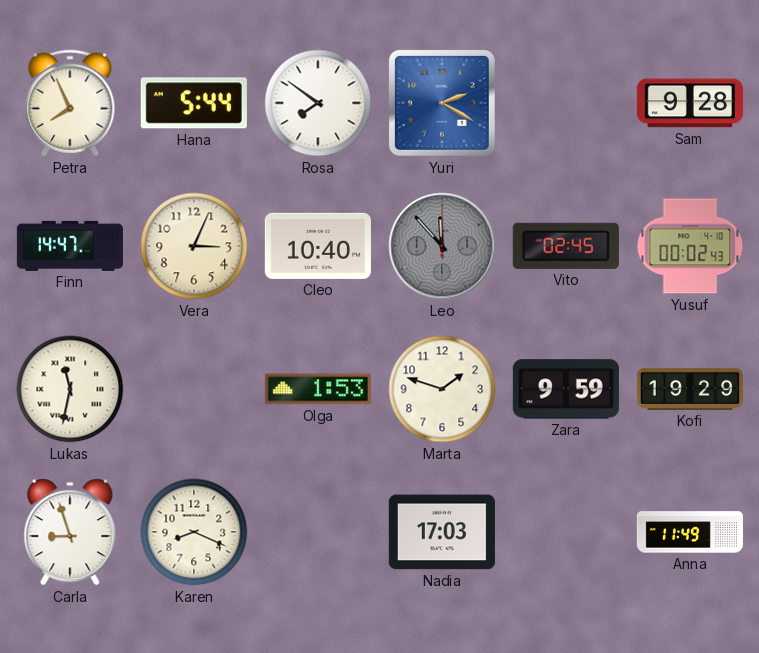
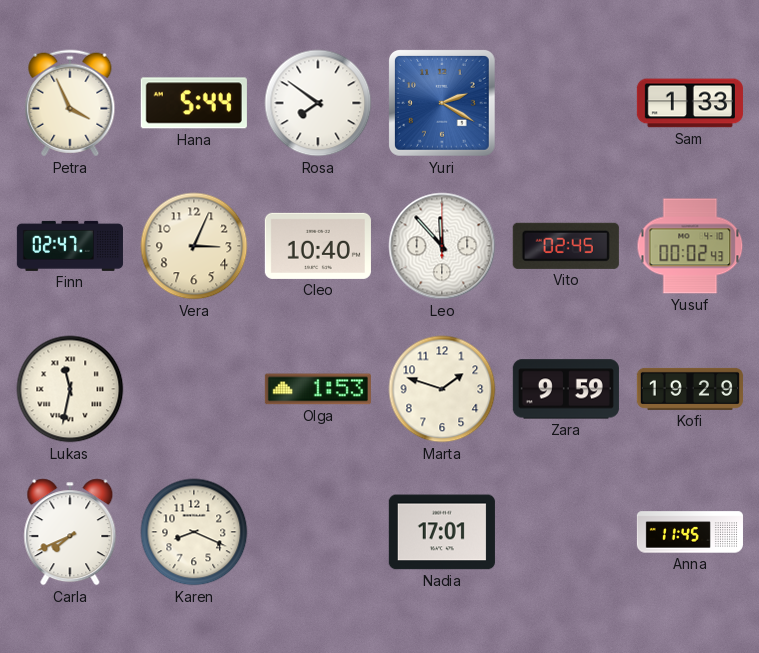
Petra: 7:56 -> 3:56 (70, 103)
Sam: 9:28 -> 1:33 (690, 103)
Finn: 14:47 -> 02:47 (70, 246)
Leo dial: grey -> white (442, 246)
Carla: 8:57 -> 7:41 (70, 532)
Nadia: 17:03 -> 17:01 (442, 532)
Anna: 11:49 -> 11:45 (690, 532)
